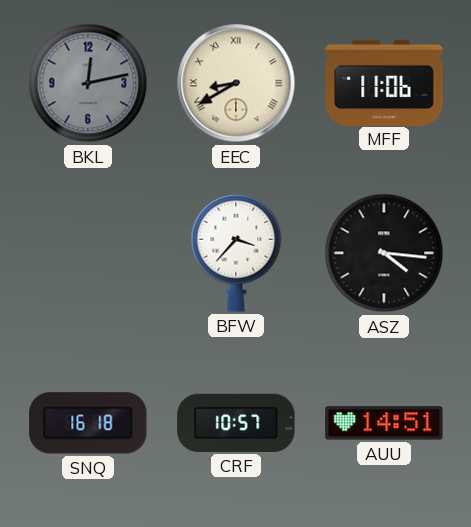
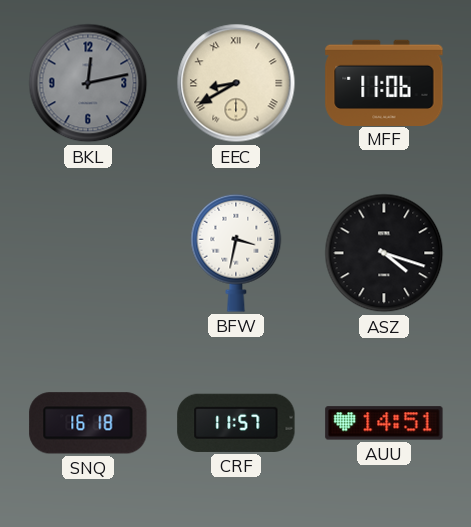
BFW: 3:37 -> 3:32 (236, 253)
ASZ: 4:16 -> 4:18 (384, 253)
CRF: 10:57 -> 11:57 (236, 423)
